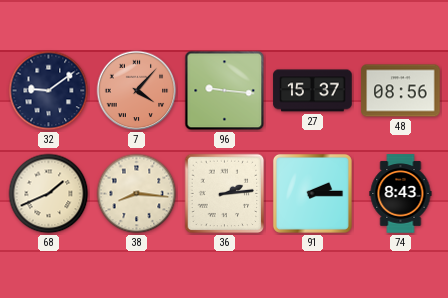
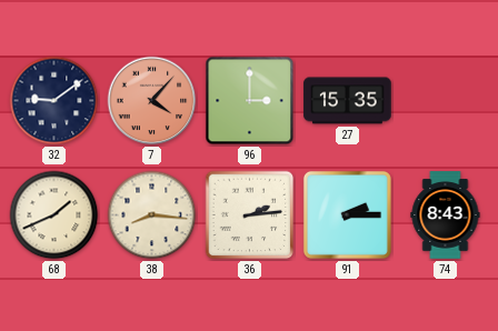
96: 9:16 -> 3:00 (250, 101)
27: 15:37 -> 15:35 (348, 101)
48: 08:56 -> none (401, 91)
